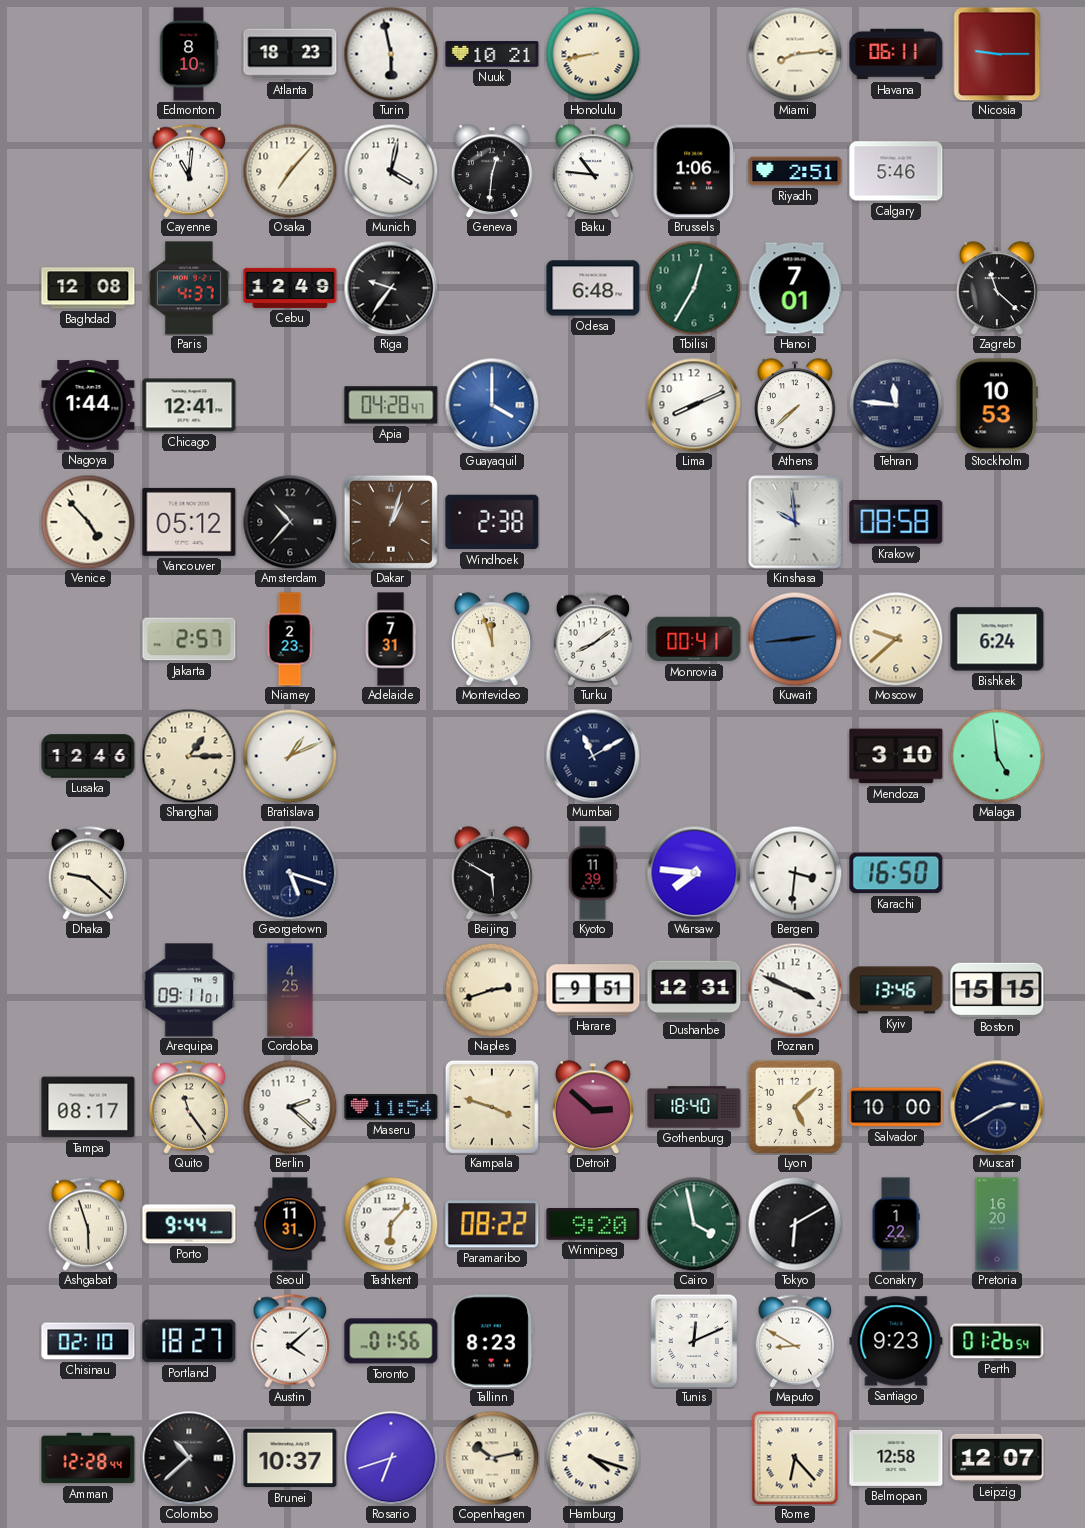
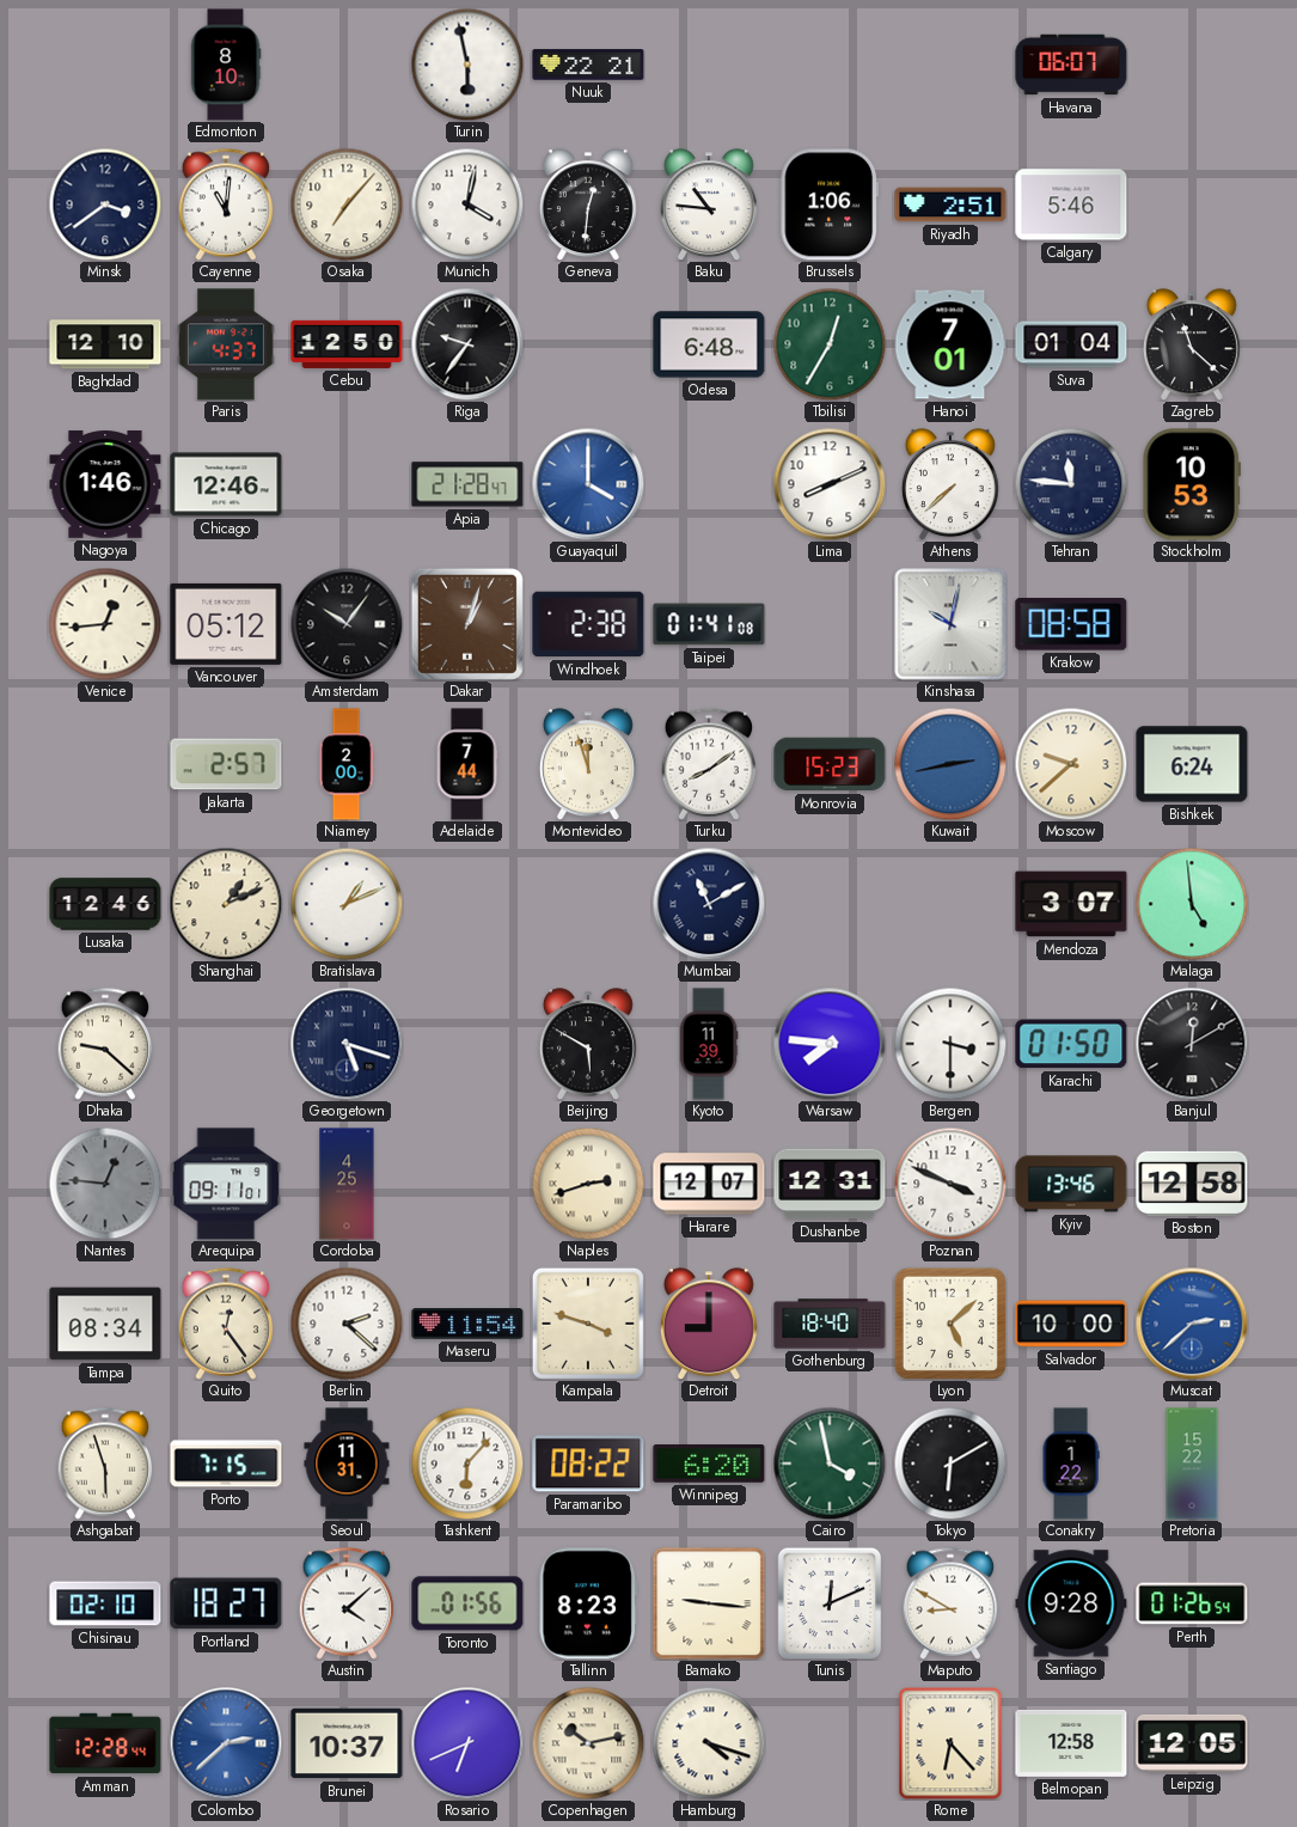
Atlanta: 18:23 -> none (290, 54)
Nuuk: 10:21 -> 22:21 (588, 65)
Honolulu: 8:43 -> none (593, 54)
Miami: 8:14 -> none (795, 54)
Havana: 06:11 -> 06:07 (1071, 65)
Nicosia: 9:15 -> none (997, 54)
Minsk: none -> 3:39 (105, 204)
Baghdad: 12:08 -> 12:10 (105, 344)
Cebu: 12:49 -> 12:50 (347, 344)
Suva: none -> 01:04 (1071, 344)
Nagoya: 1:44 -> 1:46 (105, 484)
Chicago: 12:41 -> 12:46 (226, 484)
Apia: 04:28 -> 21:28 (467, 484)
Venice: 4:53 -> 12:44 (105, 624)
Amsterdam: 10:37 -> 10:06 (347, 624)
Taipei: none -> 01:41 (709, 624)
Kinshasa: 9:59 -> 10:02 (950, 624)
Niamey: 2:23 -> 2:00 (347, 764)
Adelaide: 7:31 -> 7:44 (467, 764)
Monrovia: 00:41 -> 15:23 (830, 764)
Kuwait: 2:44 -> 2:43 (950, 764)
Shanghai: 1:15 -> 1:11 (226, 904)
Mendoza: 3:10 -> 3:07 (1071, 904)
Bergen: 3:31 -> 3:30 (950, 1044)
Karachi: 16:50 -> 01:50 (1071, 1044)
Banjul: none -> 12:10 (1192, 1044)
Nantes: none -> 12:46 (105, 1184)
Harare: 9:51 -> 12:07 (709, 1184)
Boston: 15:15 -> 12:58 (1192, 1184)
Tampa: 08:17 -> 08:34 (105, 1324)
Quito: 11:24 -> 12:24 (226, 1324)
Detroit: 2:52 -> 9:00 (709, 1324)
Muscat: 2:40 -> 2:38 (1192, 1324)
Muscat dial: navy -> blue (1192, 1324)
Porto: 9:44 -> 7:15 (226, 1464)
Winnipeg: 9:20 -> 6:20 (709, 1465)
Pretoria: 16:20 -> 15:22 (1192, 1464)
Bamako: none -> 9:16 (709, 1603)
Santiago: 9:23 -> 9:28 (1071, 1603)
Colombo: 10:38 -> 2:38 (226, 1743)
Colombo dial: black -> blue (226, 1743)
Rosario: 6:42 -> 6:41 (467, 1743)
Leipzig: 12:07 -> 12:05 (1192, 1743)
